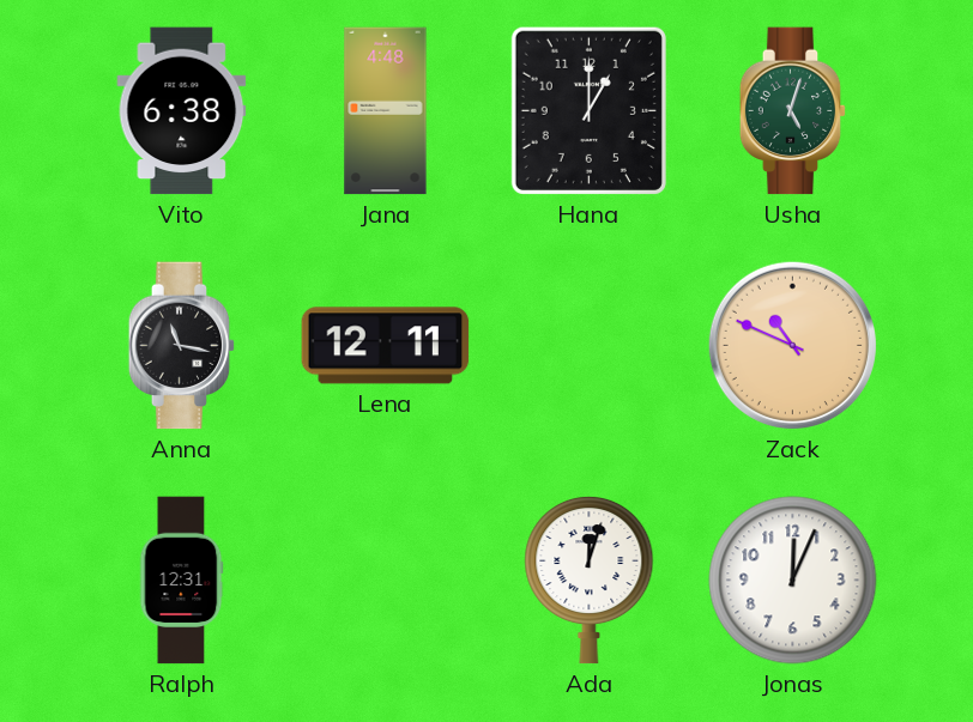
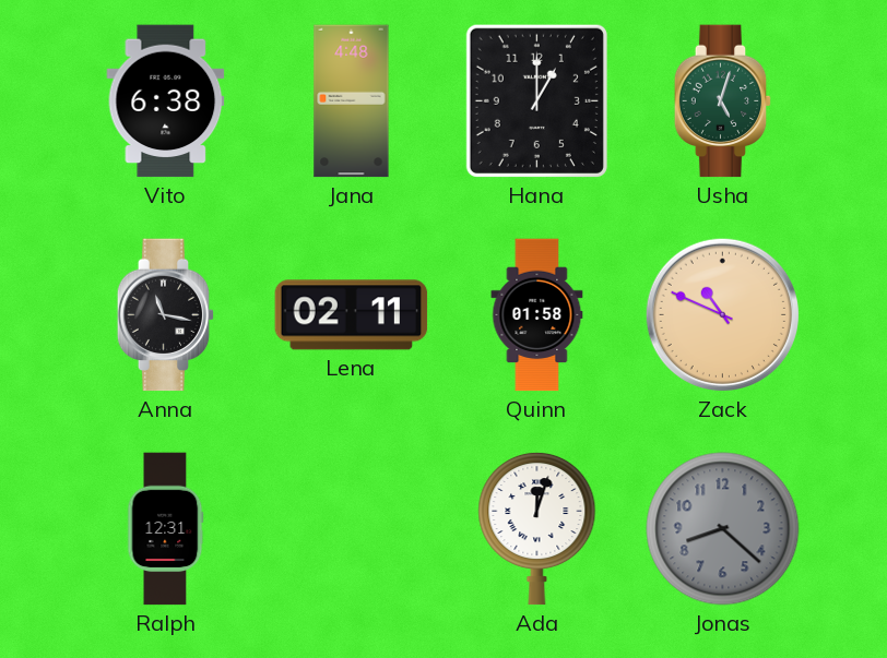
Lena: 12:11 -> 02:11 (352, 315)
Quinn: none -> 01:58 (537, 315)
Jonas: 12:04 -> 8:22 (723, 529)
Jonas dial: white -> grey (723, 529)
